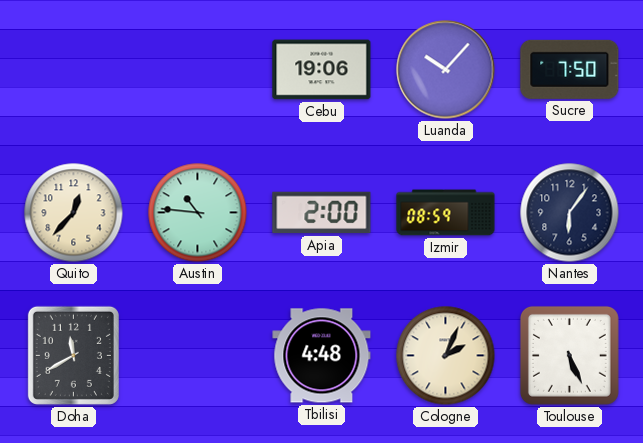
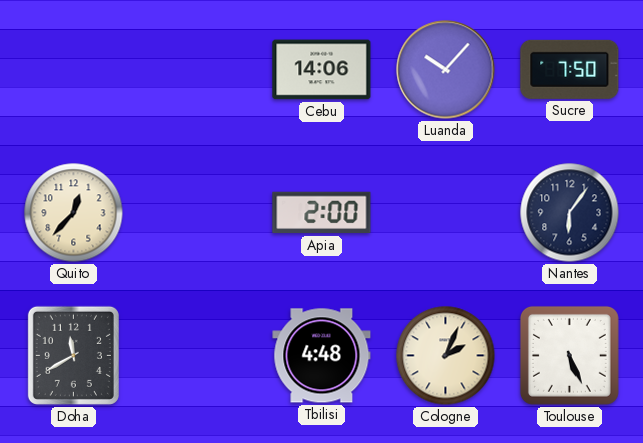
Cebu: 19:06 -> 14:06 (322, 70)
Austin: 10:46 -> none (198, 213)
Izmir: 08:59 -> none (446, 213)
